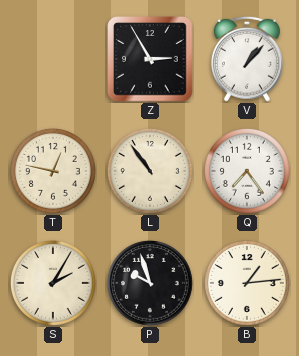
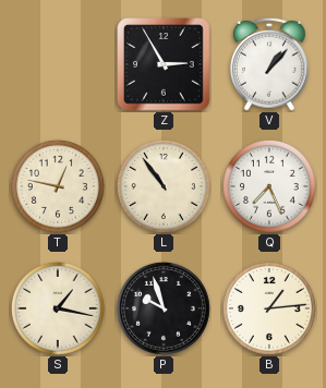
Q: 7:24 -> 7:26 (269, 186)
S: 2:05 -> 1:17 (58, 308)
